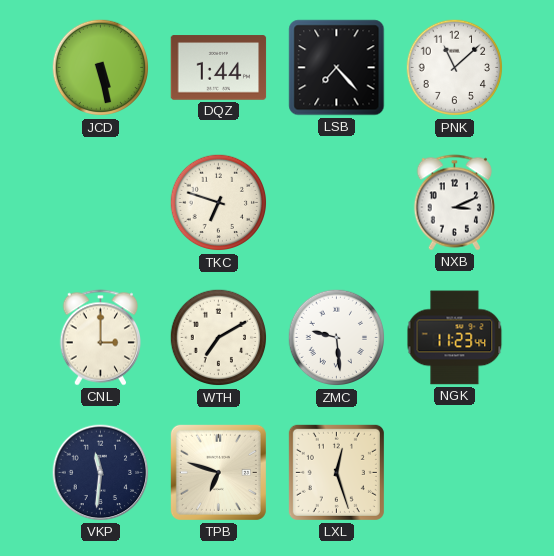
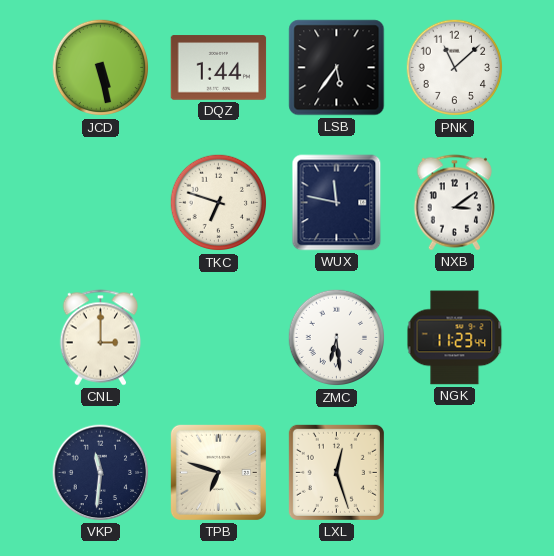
LSB: 7:23 -> 5:36 (337, 68)
WUX: none -> 11:47 (337, 203)
NXB: 3:11 -> 3:09 (454, 203)
WTH: 7:10 -> none (219, 338)
ZMC: 9:29 -> 6:29 (337, 338)
